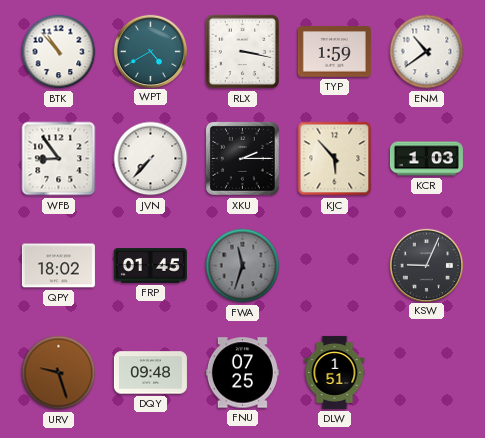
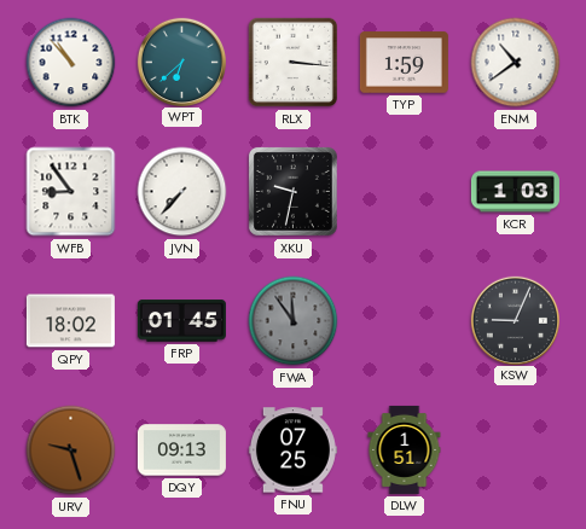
WPT: 4:40 -> 6:38 (181, 62)
RLX: 3:17 -> 3:16 (294, 63)
XKU: 2:15 -> 9:32 (292, 191)
KJC: 5:53 -> none (335, 159)
FWA: 11:33 -> 11:54 (294, 321)
DQY: 09:48 -> 09:13 (181, 450)
